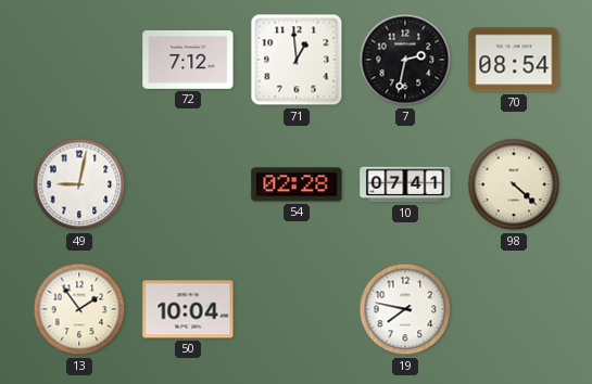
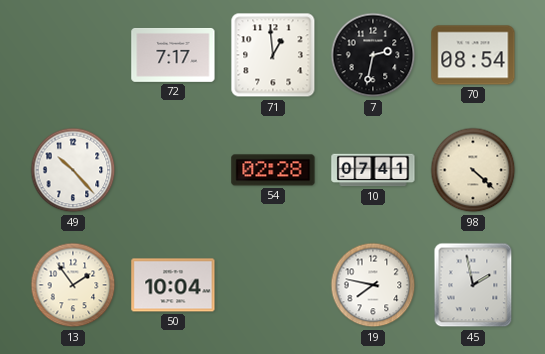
72: 7:12 -> 7:17 (173, 55)
49: 9:02 -> 10:23 (73, 170)
45: none -> 1:58 (473, 285)
